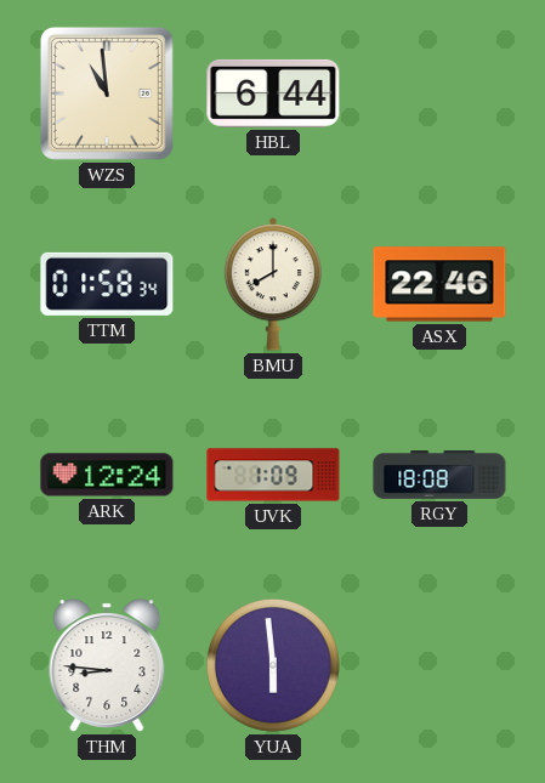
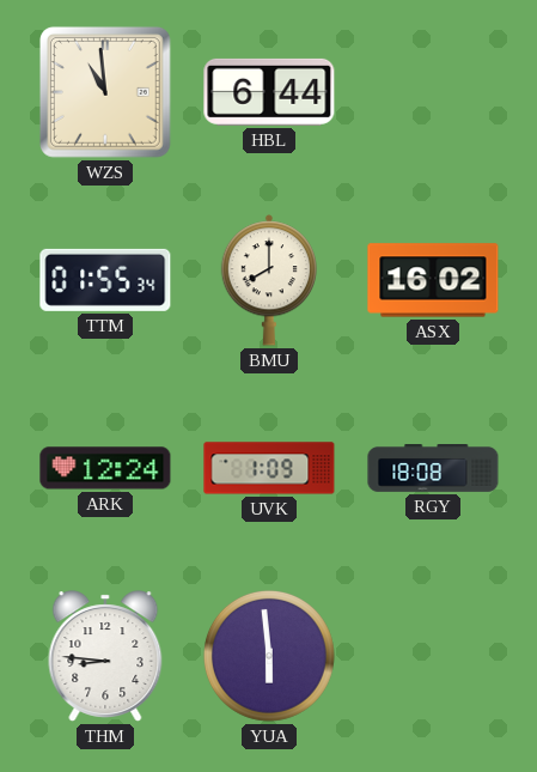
TTM: 01:58 -> 01:55 (105, 280)
ASX: 22:46 -> 16:02 (433, 280)
